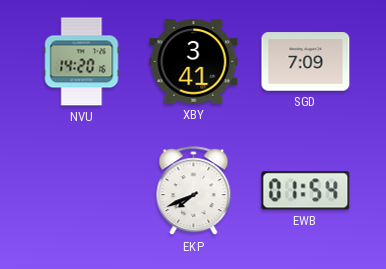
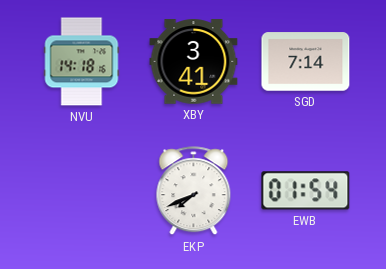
NVU: 14:20 -> 14:18 (82, 62)
SGD: 7:09 -> 7:14 (306, 62)
